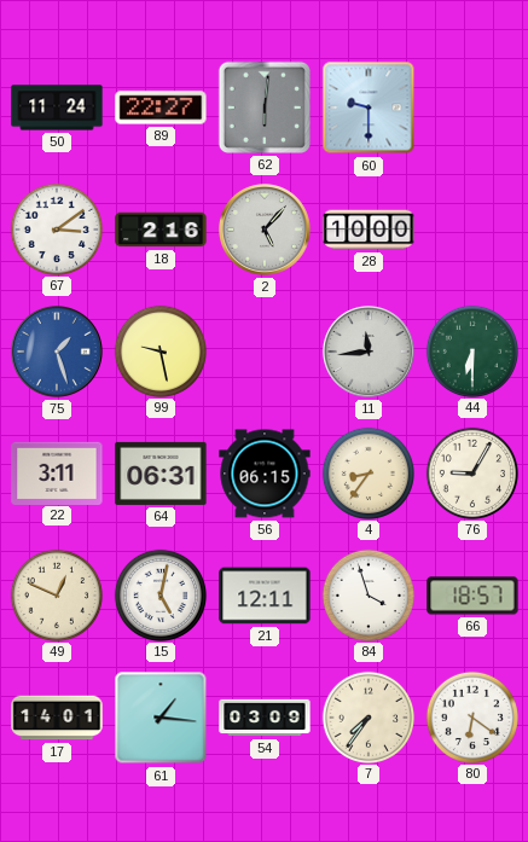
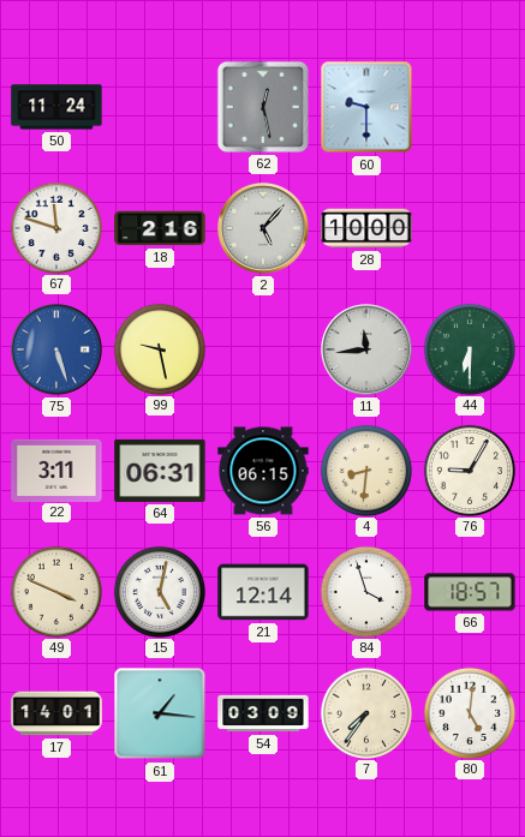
89: 22:27 -> none (161, 108)
62: 6:01 -> 12:28 (263, 107)
67: 3:09 -> 11:48 (55, 227)
75: 1:27 -> 5:27 (58, 351)
4: 8:36 -> 8:31 (365, 470)
49: 12:49 -> 3:49 (55, 591)
21: 12:11 -> 12:14 (263, 592)
80: 6:21 -> 5:01 (469, 712)
